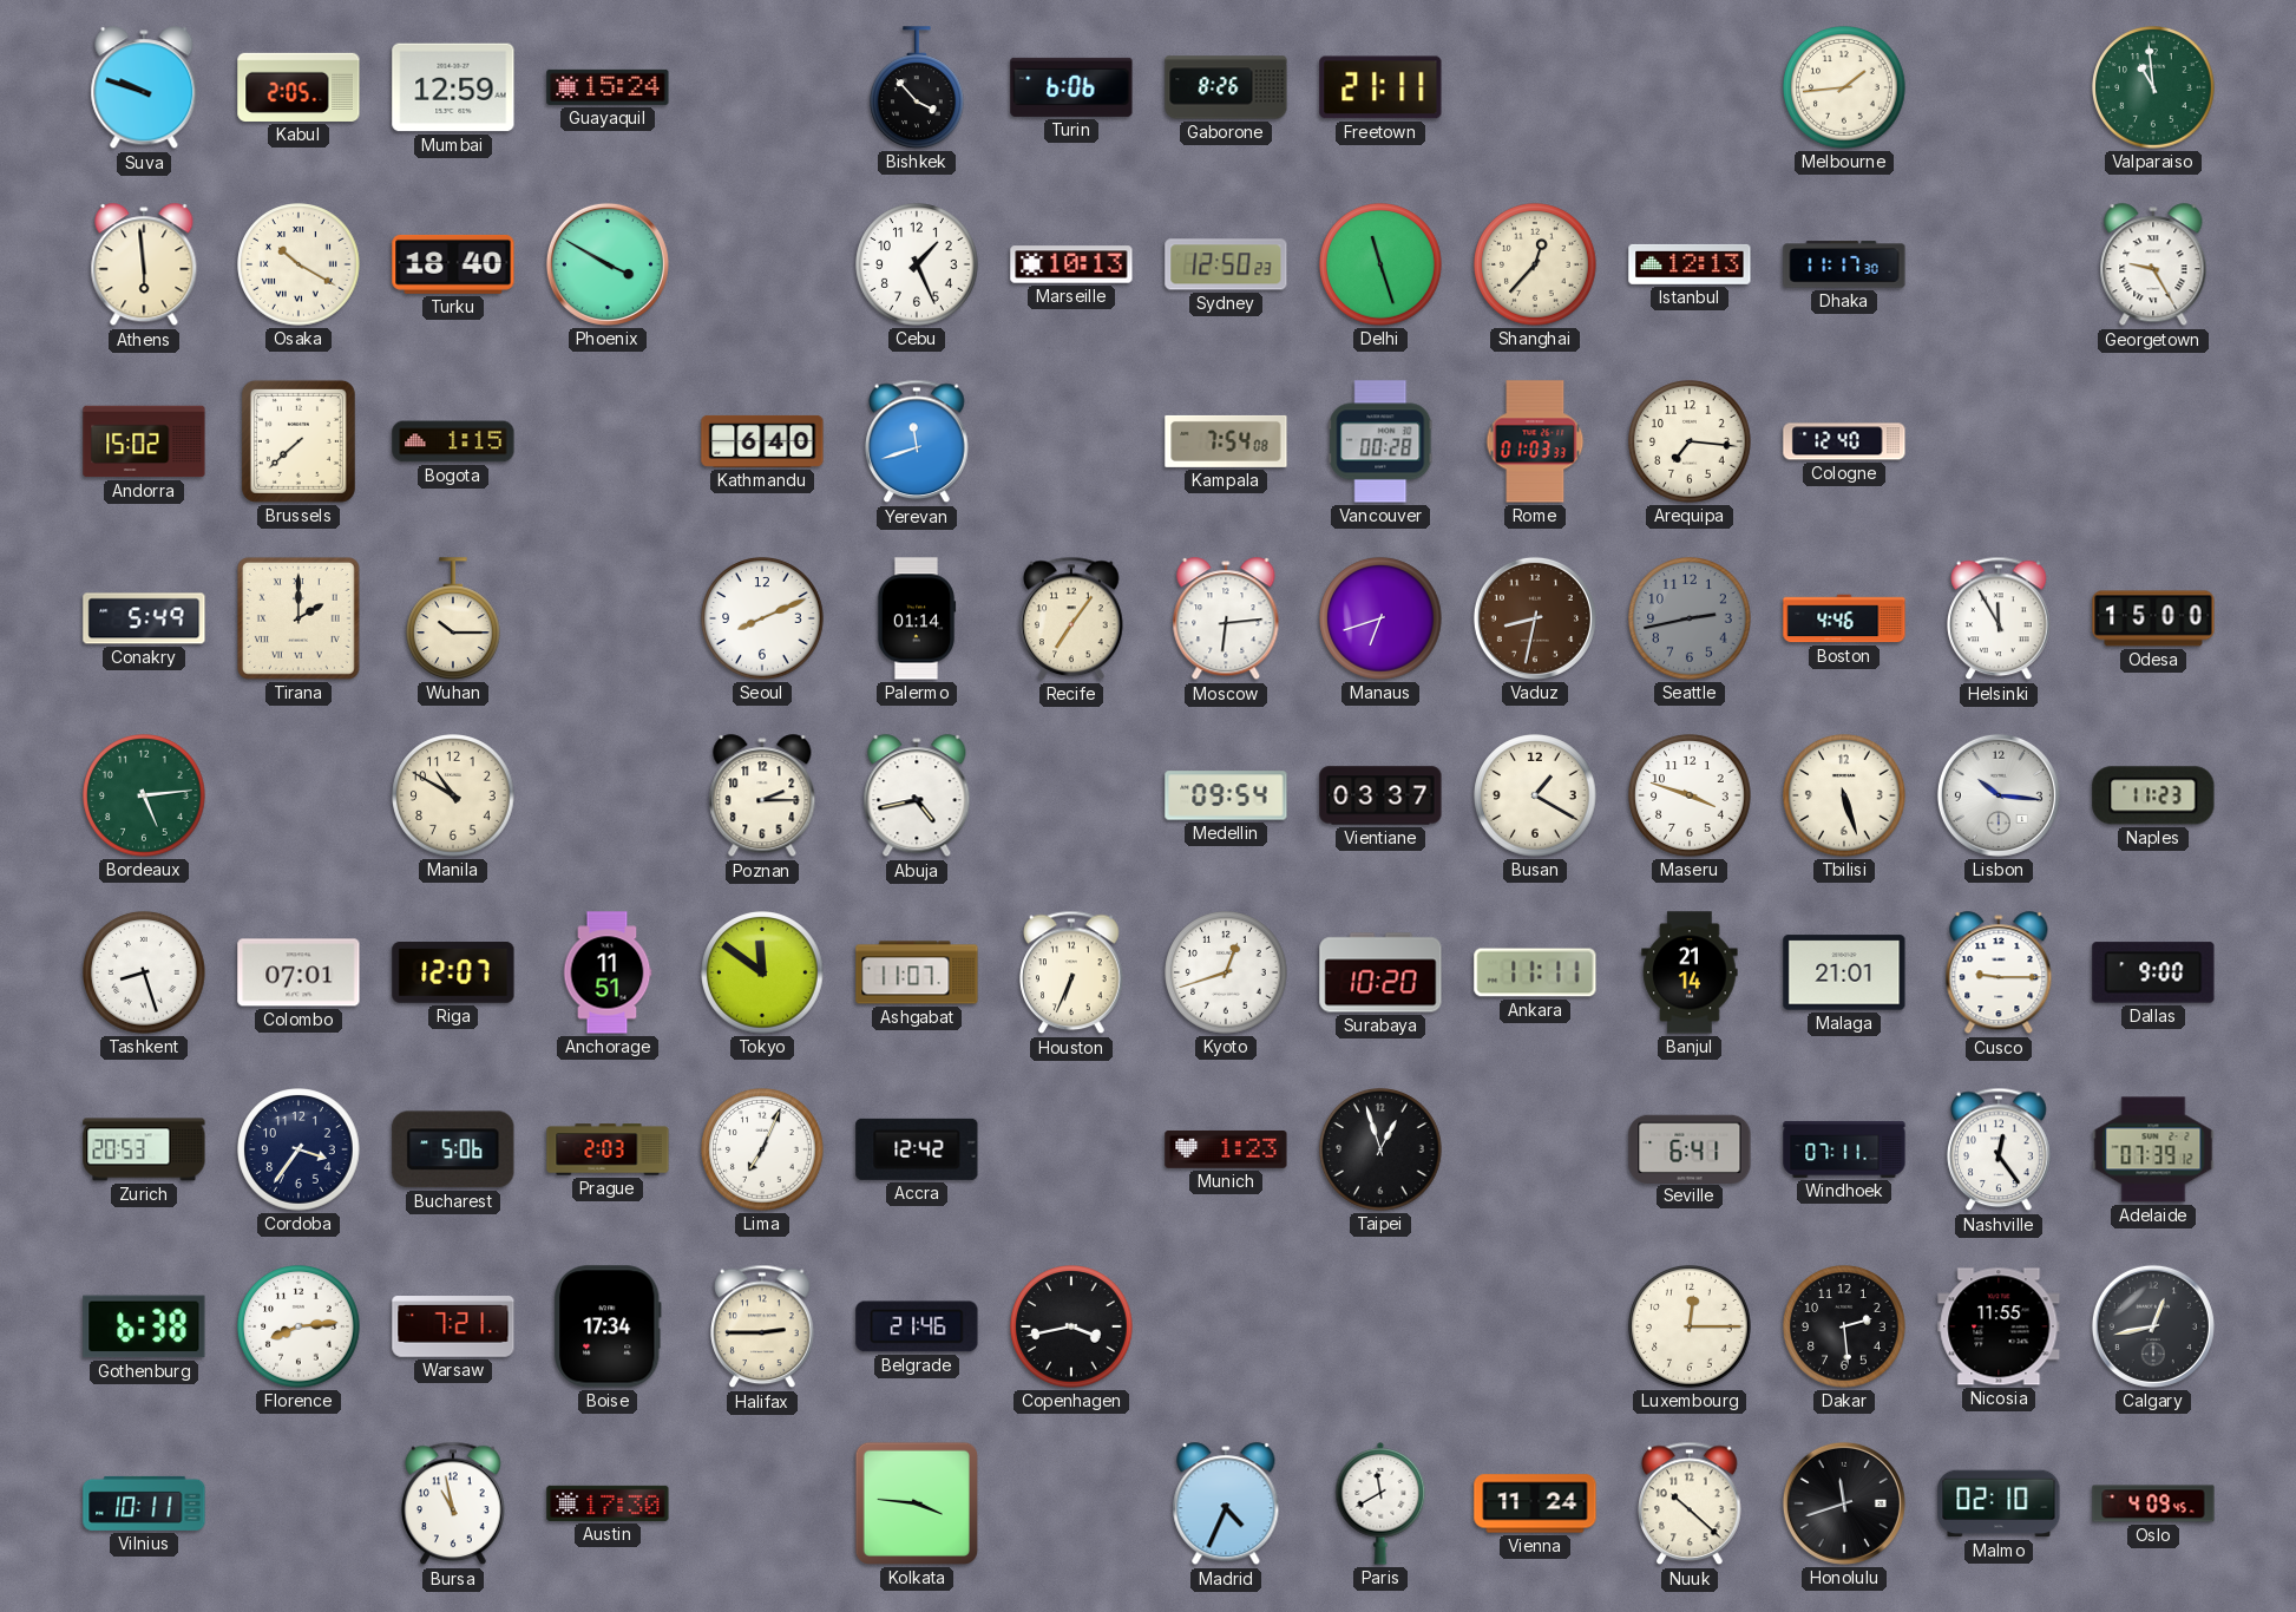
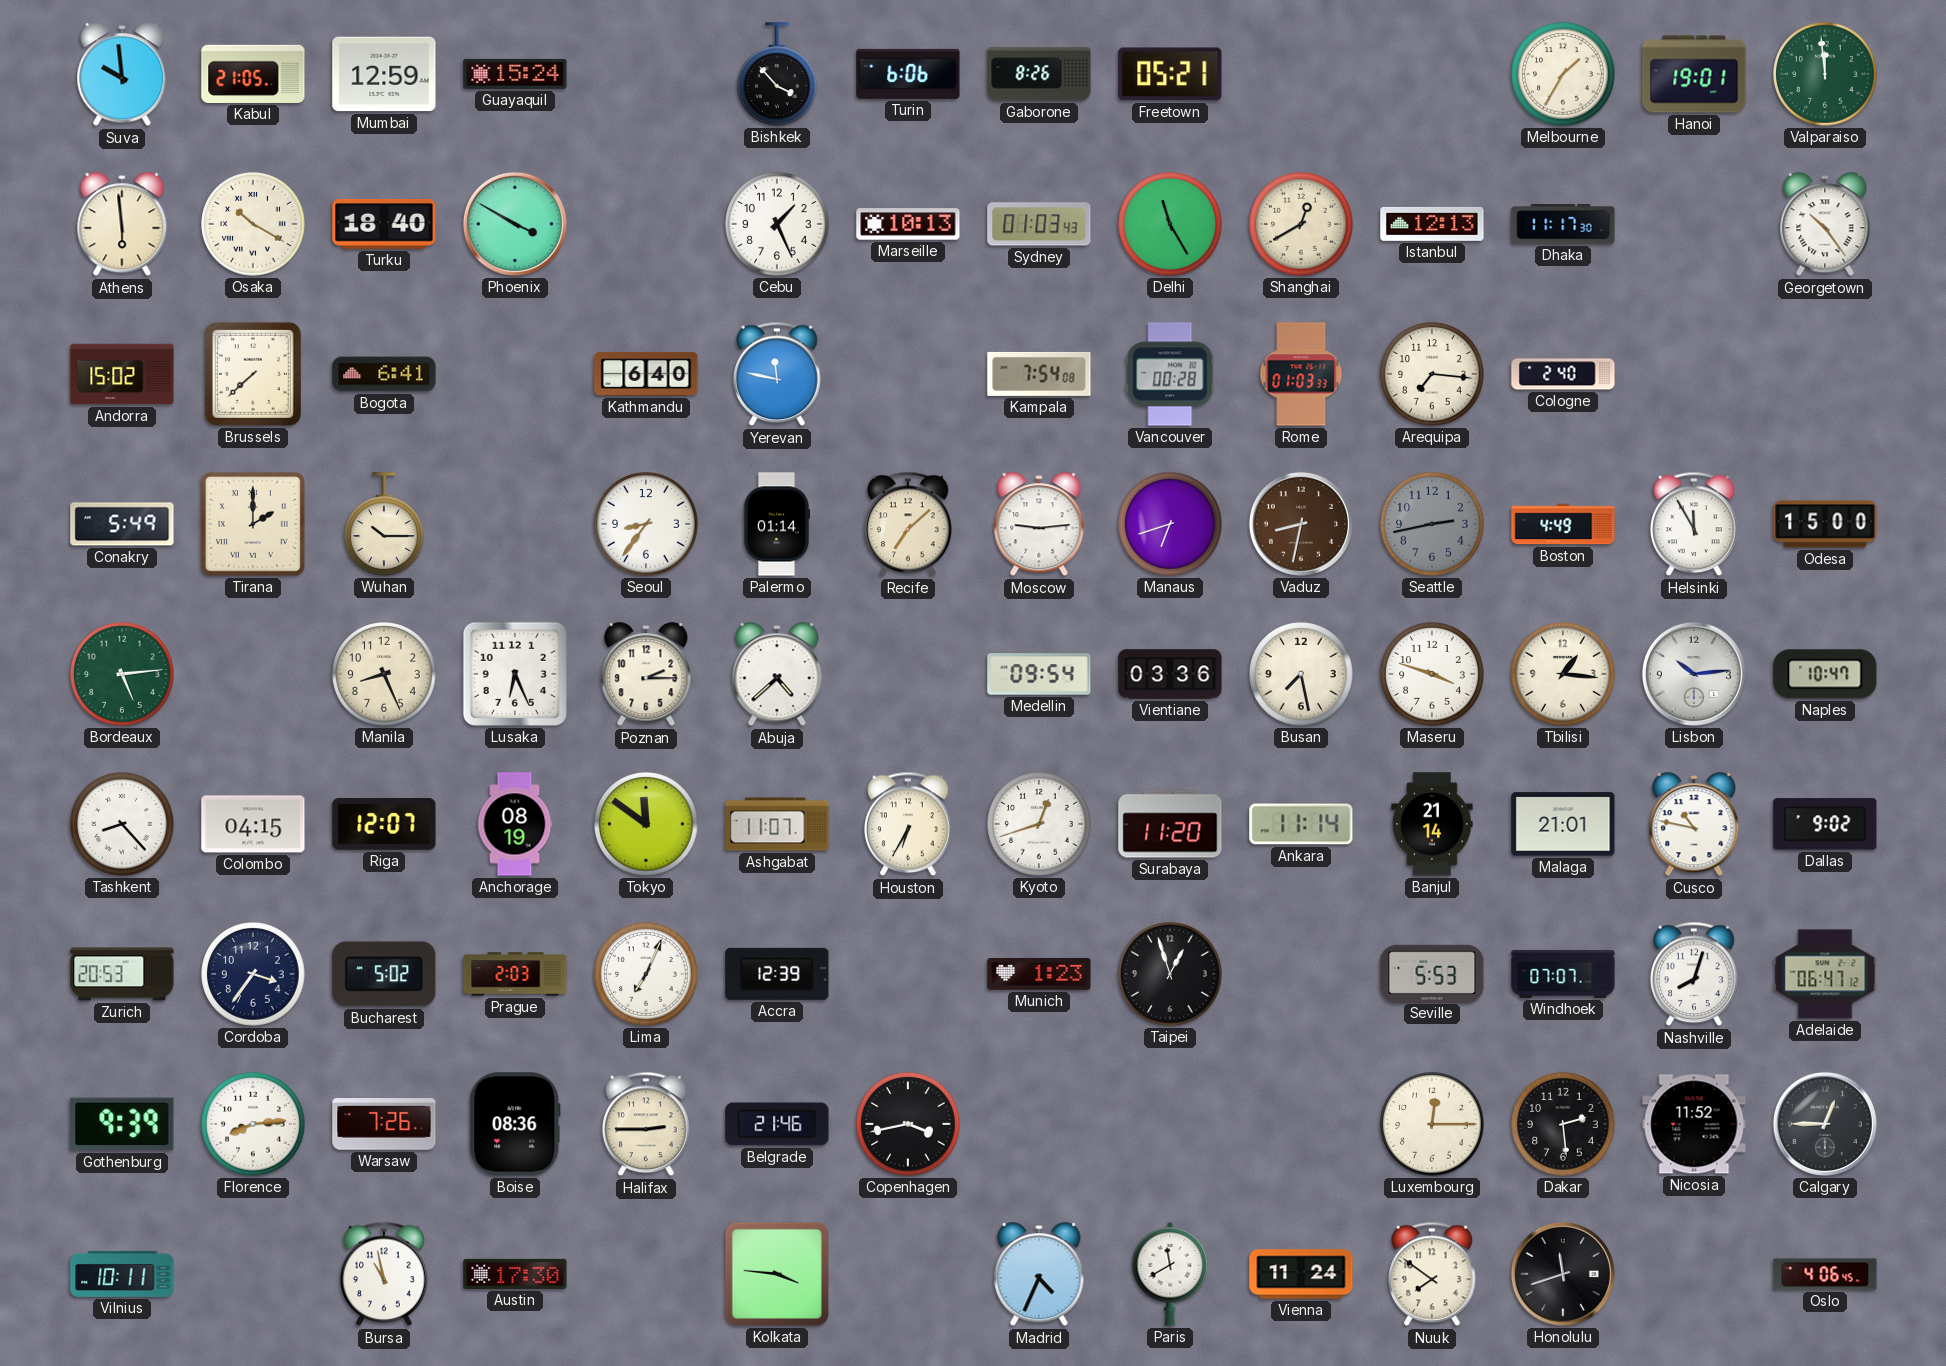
Suva: 9:48 -> 9:59 (122, 75)
Kabul: 2:05 -> 21:05 (253, 74)
Freetown: 21:11 -> 05:21 (1170, 74)
Melbourne: 1:44 -> 1:35 (1563, 74)
Hanoi: none -> 19:01 (1694, 74)
Valparaiso: 10:59 -> 11:59 (1825, 74)
Sydney: 12:50 -> 01:03 (1039, 224)
Delhi: 11:27 -> 11:25 (1170, 224)
Shanghai: 12:37 -> 12:40 (1301, 224)
Georgetown: 9:25 -> 10:24 (1825, 225)
Bogota: 1:15 -> 6:41 (384, 374)
Yerevan: 11:42 -> 11:47 (777, 374)
Cologne: 12:40 -> 2:40 (1563, 374)
Seoul: 8:11 -> 8:36 (646, 524)
Recife: 7:06 -> 7:08 (908, 524)
Moscow: 6:14 -> 9:14 (1039, 525)
Boston: 4:46 -> 4:49 (1563, 524)
Manila: 10:50 -> 8:26 (384, 674)
Lusaka: none -> 6:26 (515, 674)
Abuja: 4:43 -> 4:38 (777, 675)
Vientiane: 03:37 -> 03:36 (1170, 674)
Busan: 1:20 -> 7:28 (1301, 674)
Tbilisi: 5:27 -> 1:16 (1563, 674)
Lisbon: 10:16 -> 10:14 (1694, 674)
Naples: 11:23 -> 10:47 (1825, 674)
Tashkent: 8:27 -> 8:23 (122, 824)
Colombo: 07:01 -> 04:15 (253, 824)
Anchorage: 11:51 -> 08:19 (515, 824)
Houston: 6:34 -> 6:35 (908, 824)
Surabaya: 10:20 -> 11:20 (1170, 824)
Ankara: 11:11 -> 11:14 (1301, 824)
Cusco: 9:15 -> 10:47 (1694, 825)
Dallas: 9:00 -> 9:02 (1825, 824)
Bucharest: 5:06 -> 5:02 (384, 974)
Accra: 12:42 -> 12:39 (777, 974)
Seville: 6:41 -> 5:53 (1432, 973)
Windhoek: 07:11 -> 07:07 (1563, 974)
Nashville: 12:24 -> 8:03 (1694, 974)
Adelaide: 07:39 -> 06:47 (1825, 974)
Gothenburg: 6:38 -> 9:39 (122, 1124)
Warsaw: 7:21 -> 7:26 (384, 1125)
Boise: 17:34 -> 08:36 (515, 1124)
Nicosia: 11:55 -> 11:52 (1694, 1124)
Calgary: 12:43 -> 12:45 (1825, 1124)
Nuuk: 10:22 -> 7:51 (1432, 1274)
Malmo: 02:10 -> none (1999, 1503)
Oslo: 4:09 -> 4:06 (1825, 1274)
